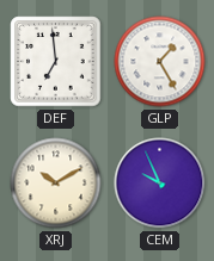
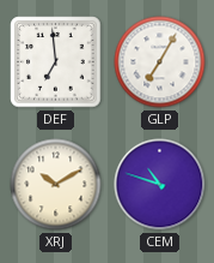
GLP: 1:25 -> 7:05 (160, 62)
CEM: 9:56 -> 10:48 (160, 185)
